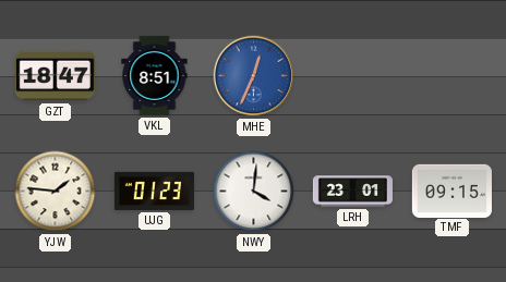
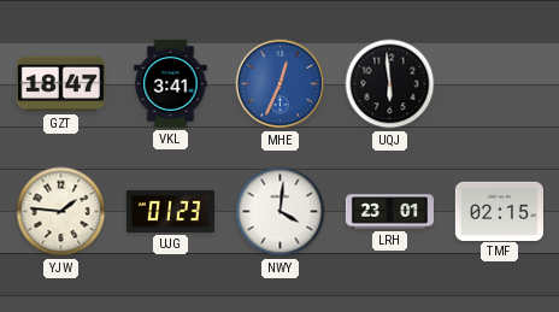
VKL: 8:51 -> 3:41 (171, 83)
UQJ: none -> 5:59 (390, 84)
TMF: 09:15 -> 02:15 (499, 211)
